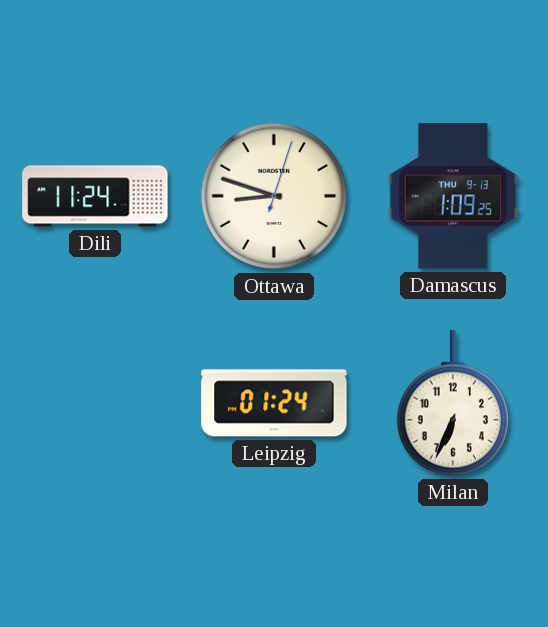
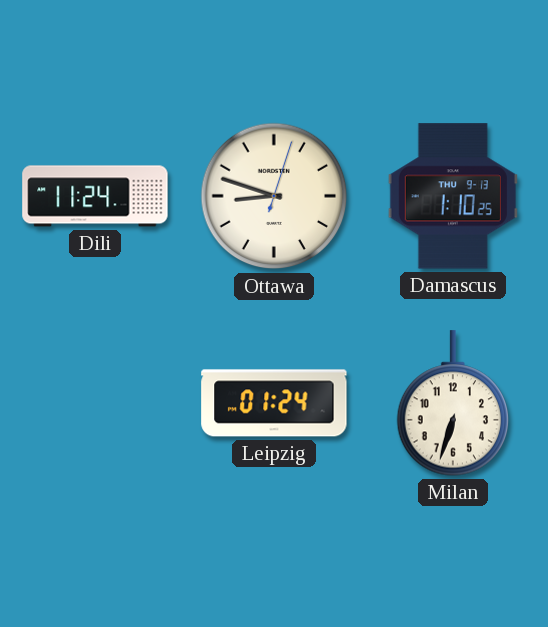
Damascus: 1:09 -> 1:10 (453, 196)
Milan: 6:34 -> 6:33 (453, 403)
